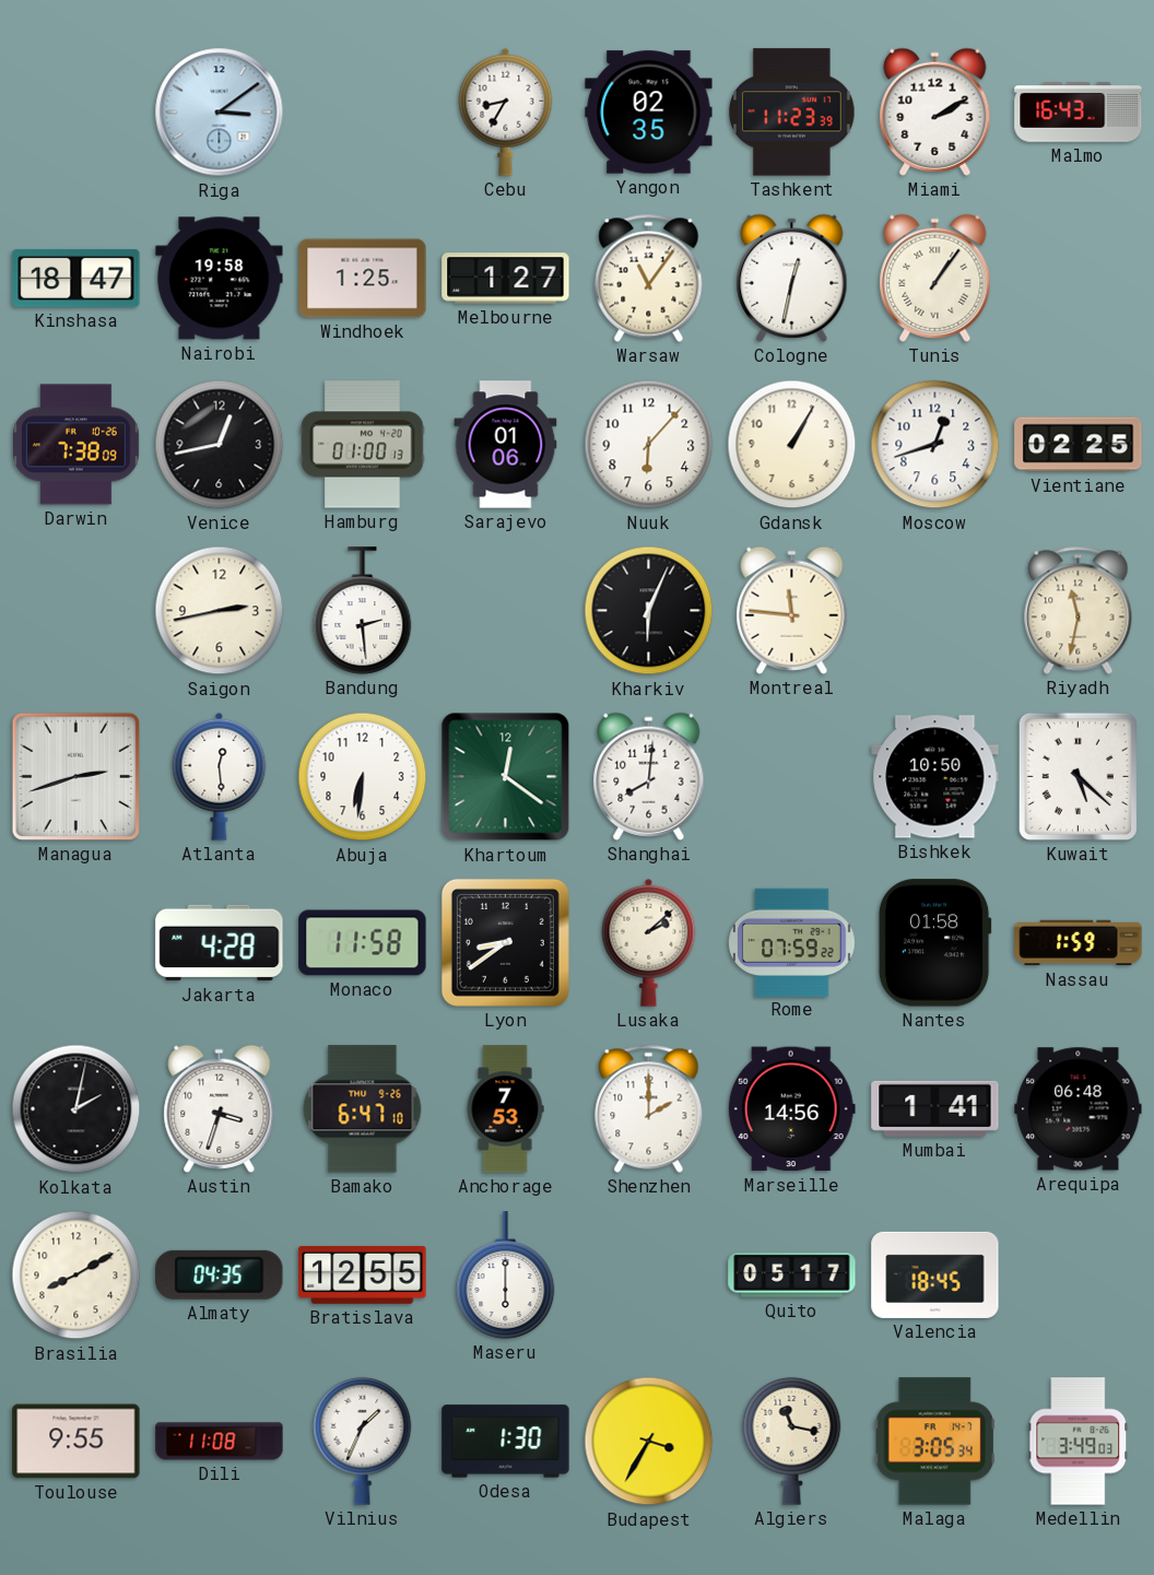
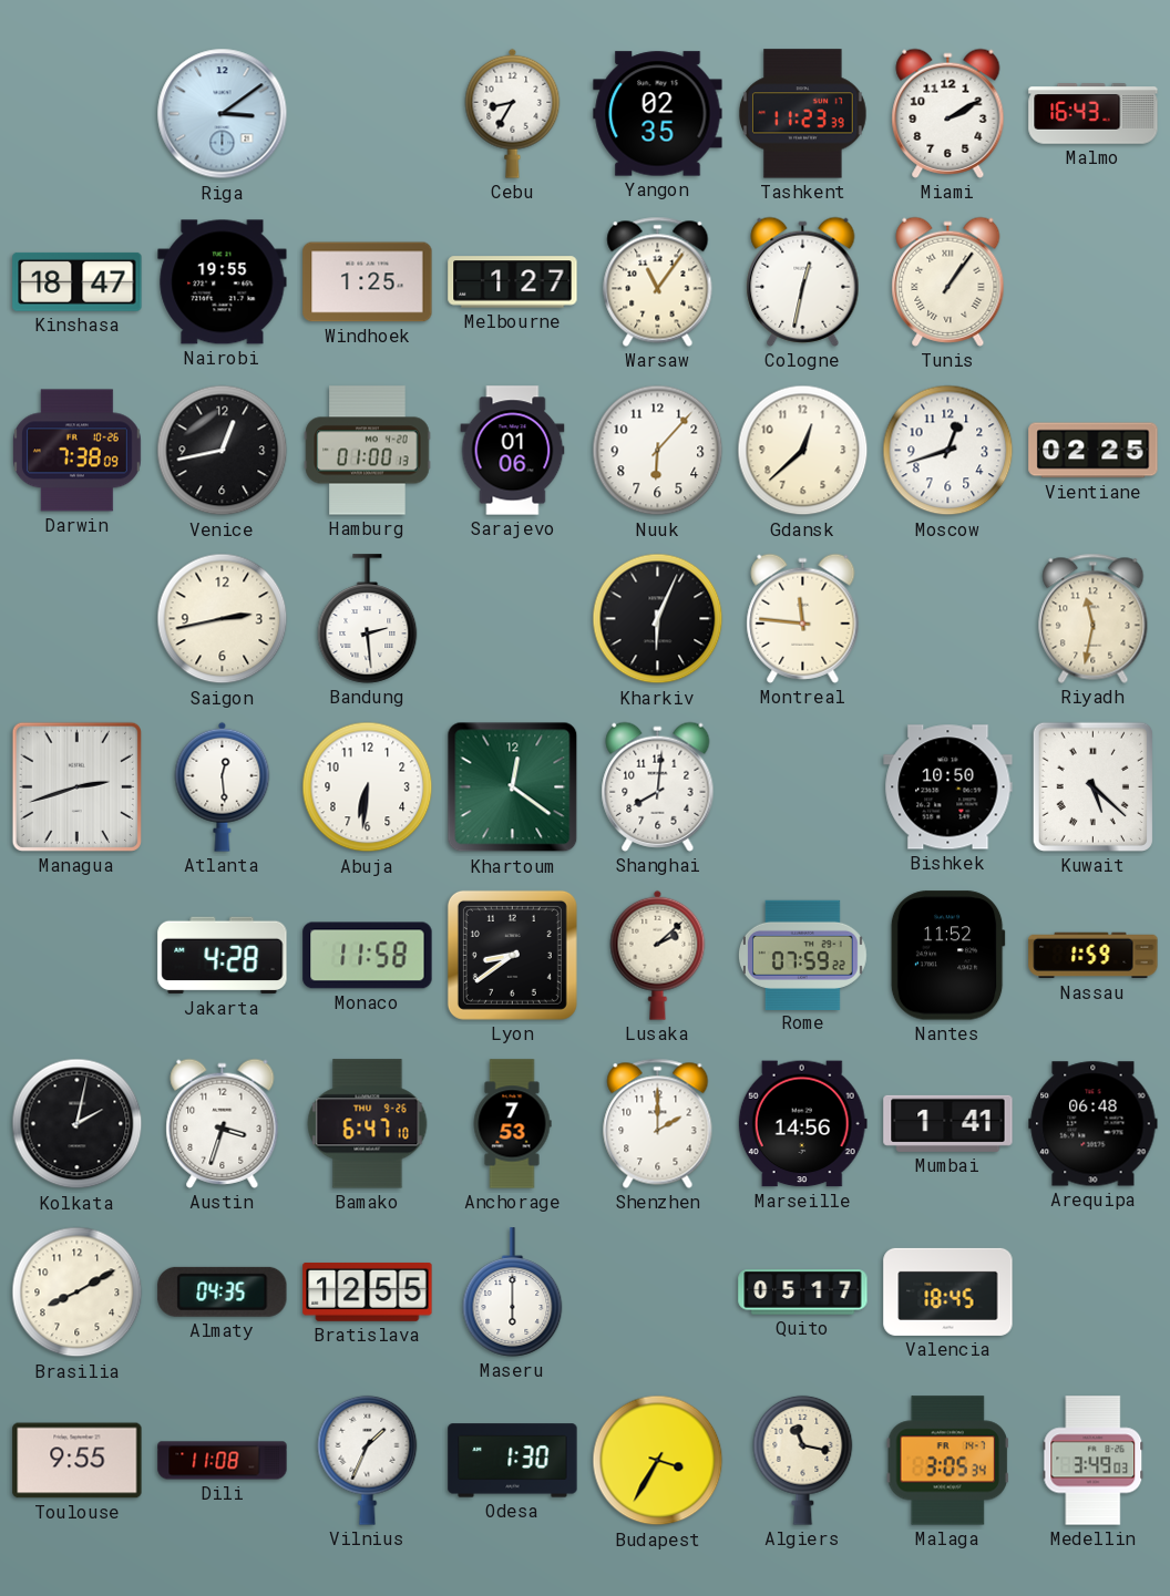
Nairobi: 19:58 -> 19:55 (223, 282)
Gdansk: 1:05 -> 12:38 (803, 451)
Nantes: 01:58 -> 11:52 (947, 956)
